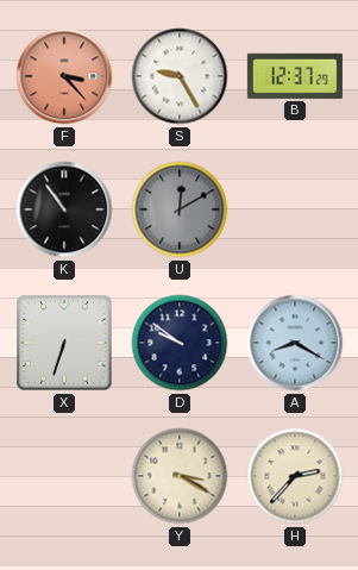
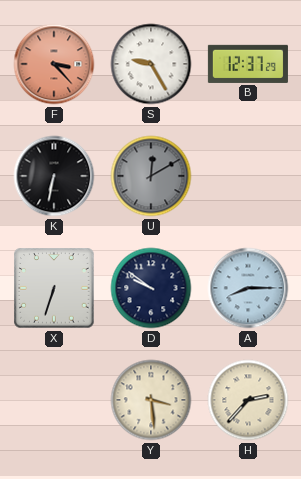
K: 10:54 -> 6:32 (54, 176)
A: 8:20 -> 8:15 (248, 288)
Y: 3:20 -> 3:29 (151, 400)
